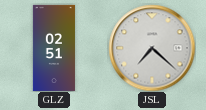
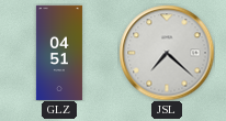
GLZ: 02:51 -> 04:51 (59, 53)
